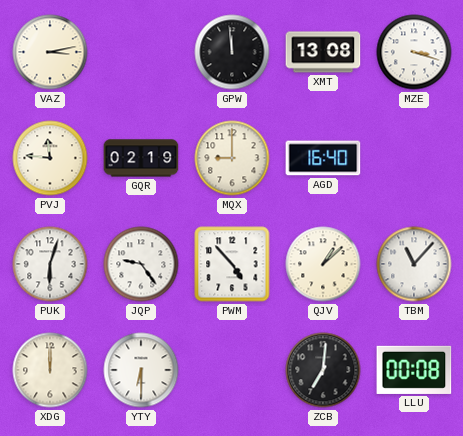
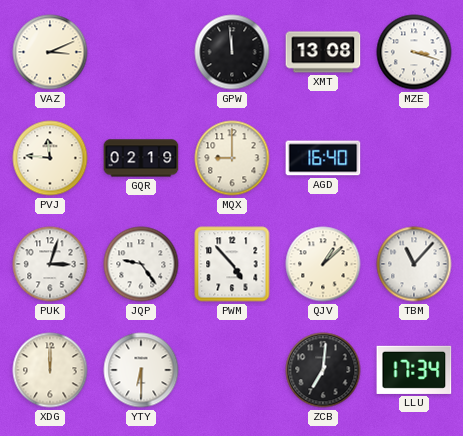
VAZ: 3:13 -> 3:11 (50, 52)
PUK: 6:03 -> 3:03 (50, 264)
LLU: 00:08 -> 17:34 (414, 370)
